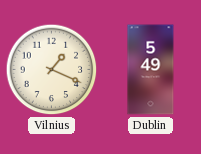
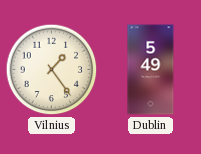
Vilnius: 1:19 -> 1:24 (52, 70)
